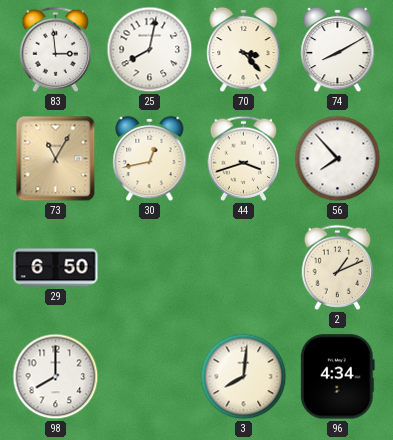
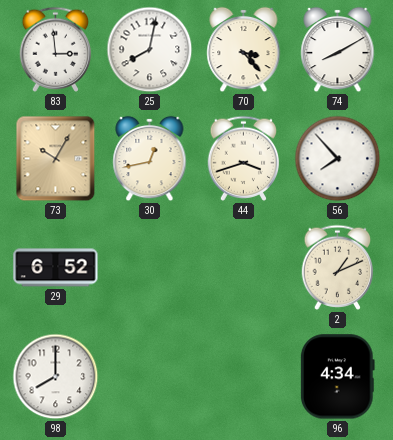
73: 11:05 -> 10:05 (56, 159)
29: 6:50 -> 6:52 (56, 268)
3: 8:01 -> none (244, 377)
